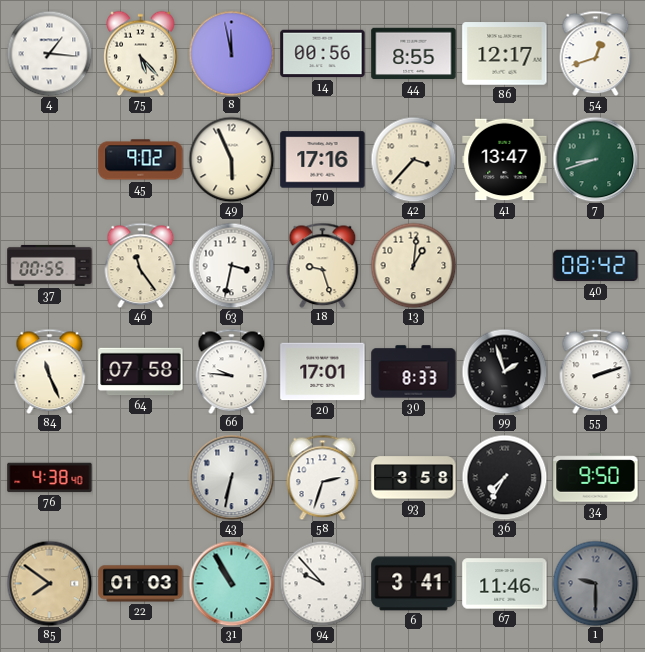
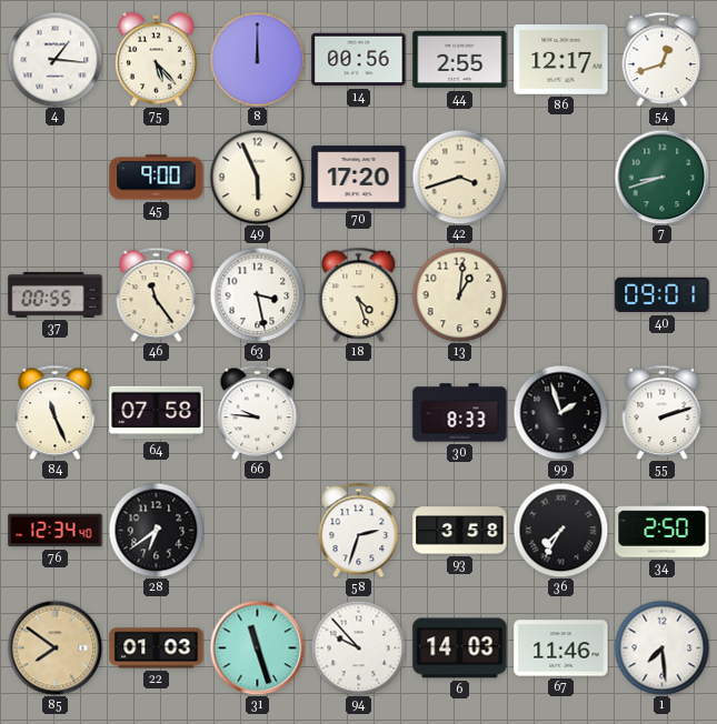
8: 11:58 -> 12:00 (257, 59)
44: 8:55 -> 2:55 (460, 60)
45: 9:02 -> 9:00 (157, 178)
70: 17:16 -> 17:20 (359, 178)
42: 3:37 -> 3:42 (459, 177)
41: 13:47 -> none (505, 160)
63: 3:32 -> 3:28 (257, 294)
18: 9:27 -> 4:27 (359, 294)
40: 08:42 -> 09:01 (663, 295)
20: 17:01 -> none (323, 372)
76: 4:38 -> 12:34 (56, 531)
28: none -> 6:39 (156, 530)
43: 6:32 -> none (231, 477)
34: 9:50 -> 2:50 (663, 531)
31: 10:55 -> 11:27 (257, 647)
6: 3:41 -> 14:03 (460, 648)
1: 9:30 -> 7:29 (661, 647)
1 dial: grey -> white (661, 647)
